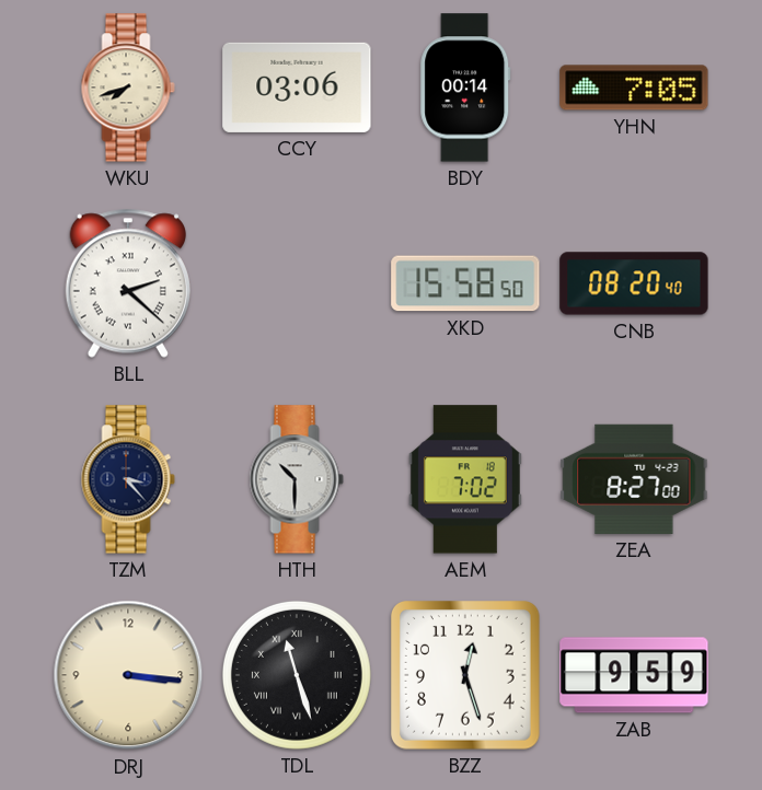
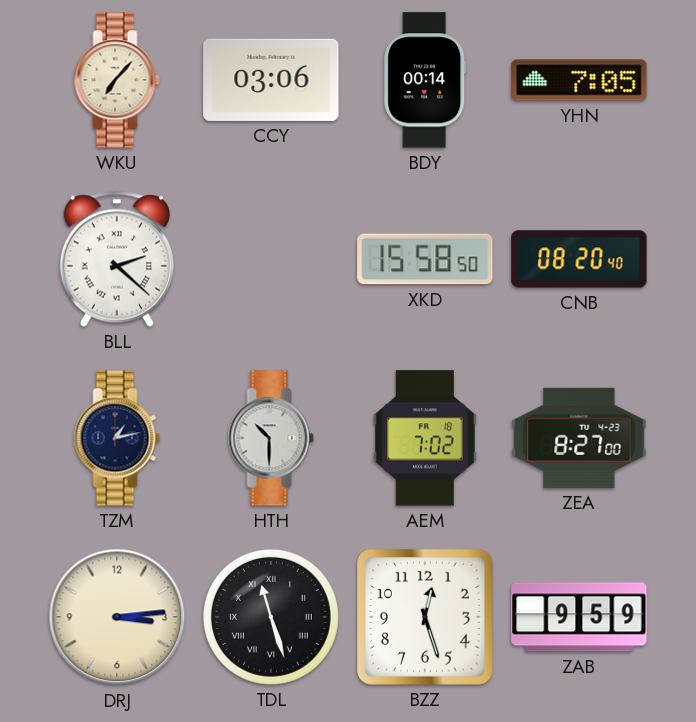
WKU: 7:42 -> 7:07 (117, 80)
TZM: 3:23 -> 1:13 (117, 438)
DRJ: 3:16 -> 3:14 (117, 617)
